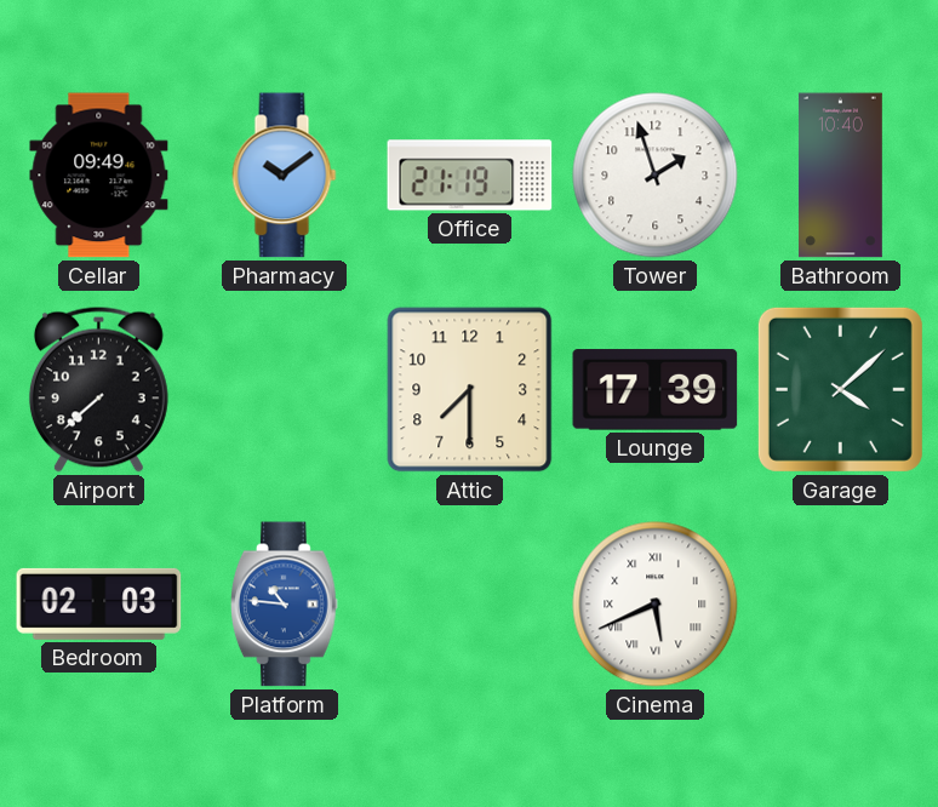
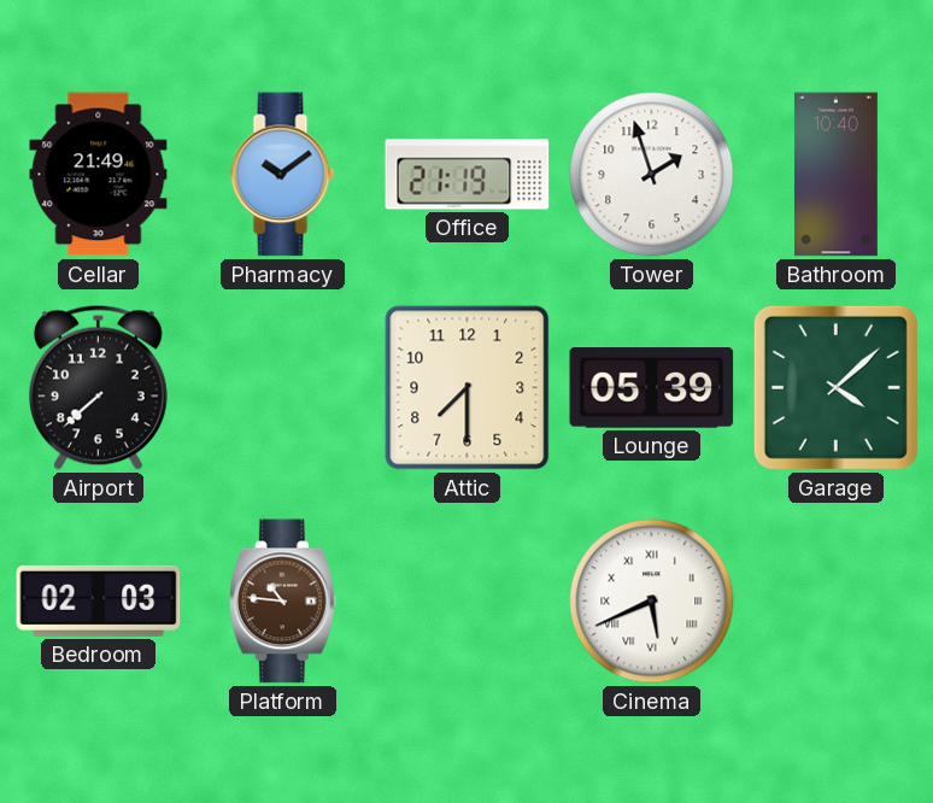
Cellar: 09:49 -> 21:49 (99, 175)
Lounge: 17:39 -> 05:39 (652, 388)
Platform dial: blue -> brown (282, 602)
